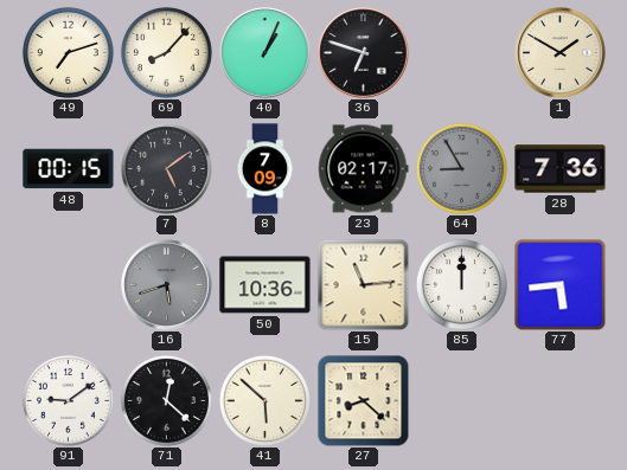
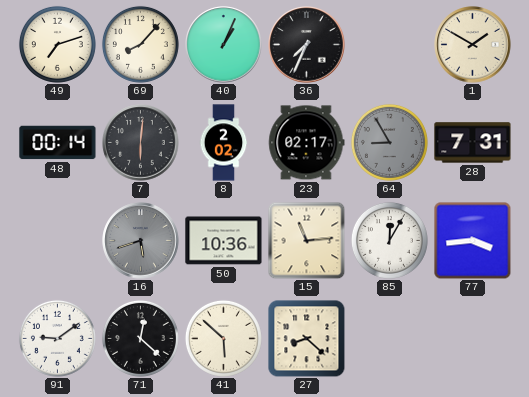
36: 6:48 -> 7:34 (307, 45)
48: 00:15 -> 00:14 (58, 143)
7: 5:09 -> 6:01 (141, 143)
8: 7:09 -> 2:02 (224, 143)
28: 7:36 -> 7:31 (473, 143)
85: 12:00 -> 12:05 (389, 240)
77: 5:44 -> 3:44 (472, 240)
